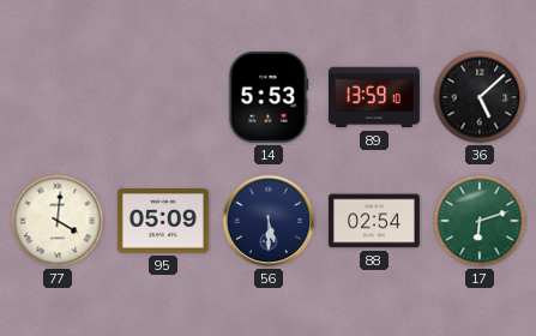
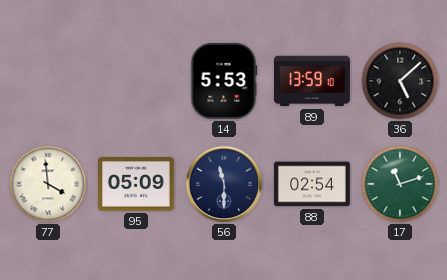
77: 4:01 -> 3:59 (48, 184)
56: 5:30 -> 11:30 (224, 184)
17: 6:12 -> 11:12 (400, 184)
